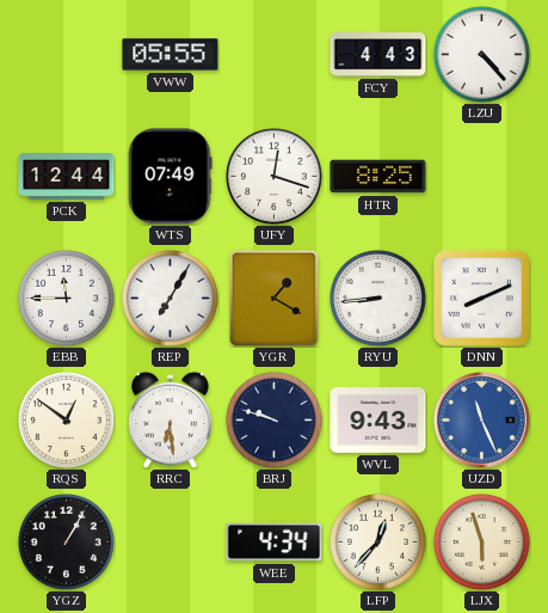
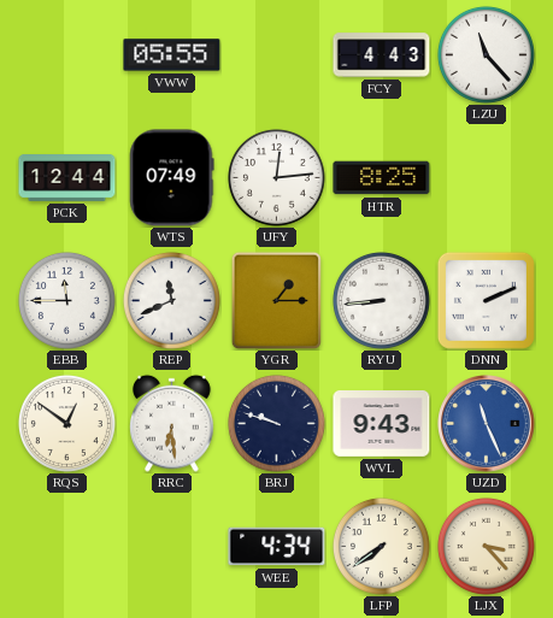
LZU: 4:23 -> 11:23 (486, 54)
UFY: 12:18 -> 12:14 (276, 177)
REP: 7:05 -> 11:41 (171, 300)
YGR: 1:20 -> 1:15 (277, 300)
DNN: 8:11 -> 2:11 (486, 300)
YGZ: 1:05 -> none (66, 541)
LFP: 12:37 -> 7:39 (381, 546)
LJX: 5:57 -> 3:23 (486, 546)
